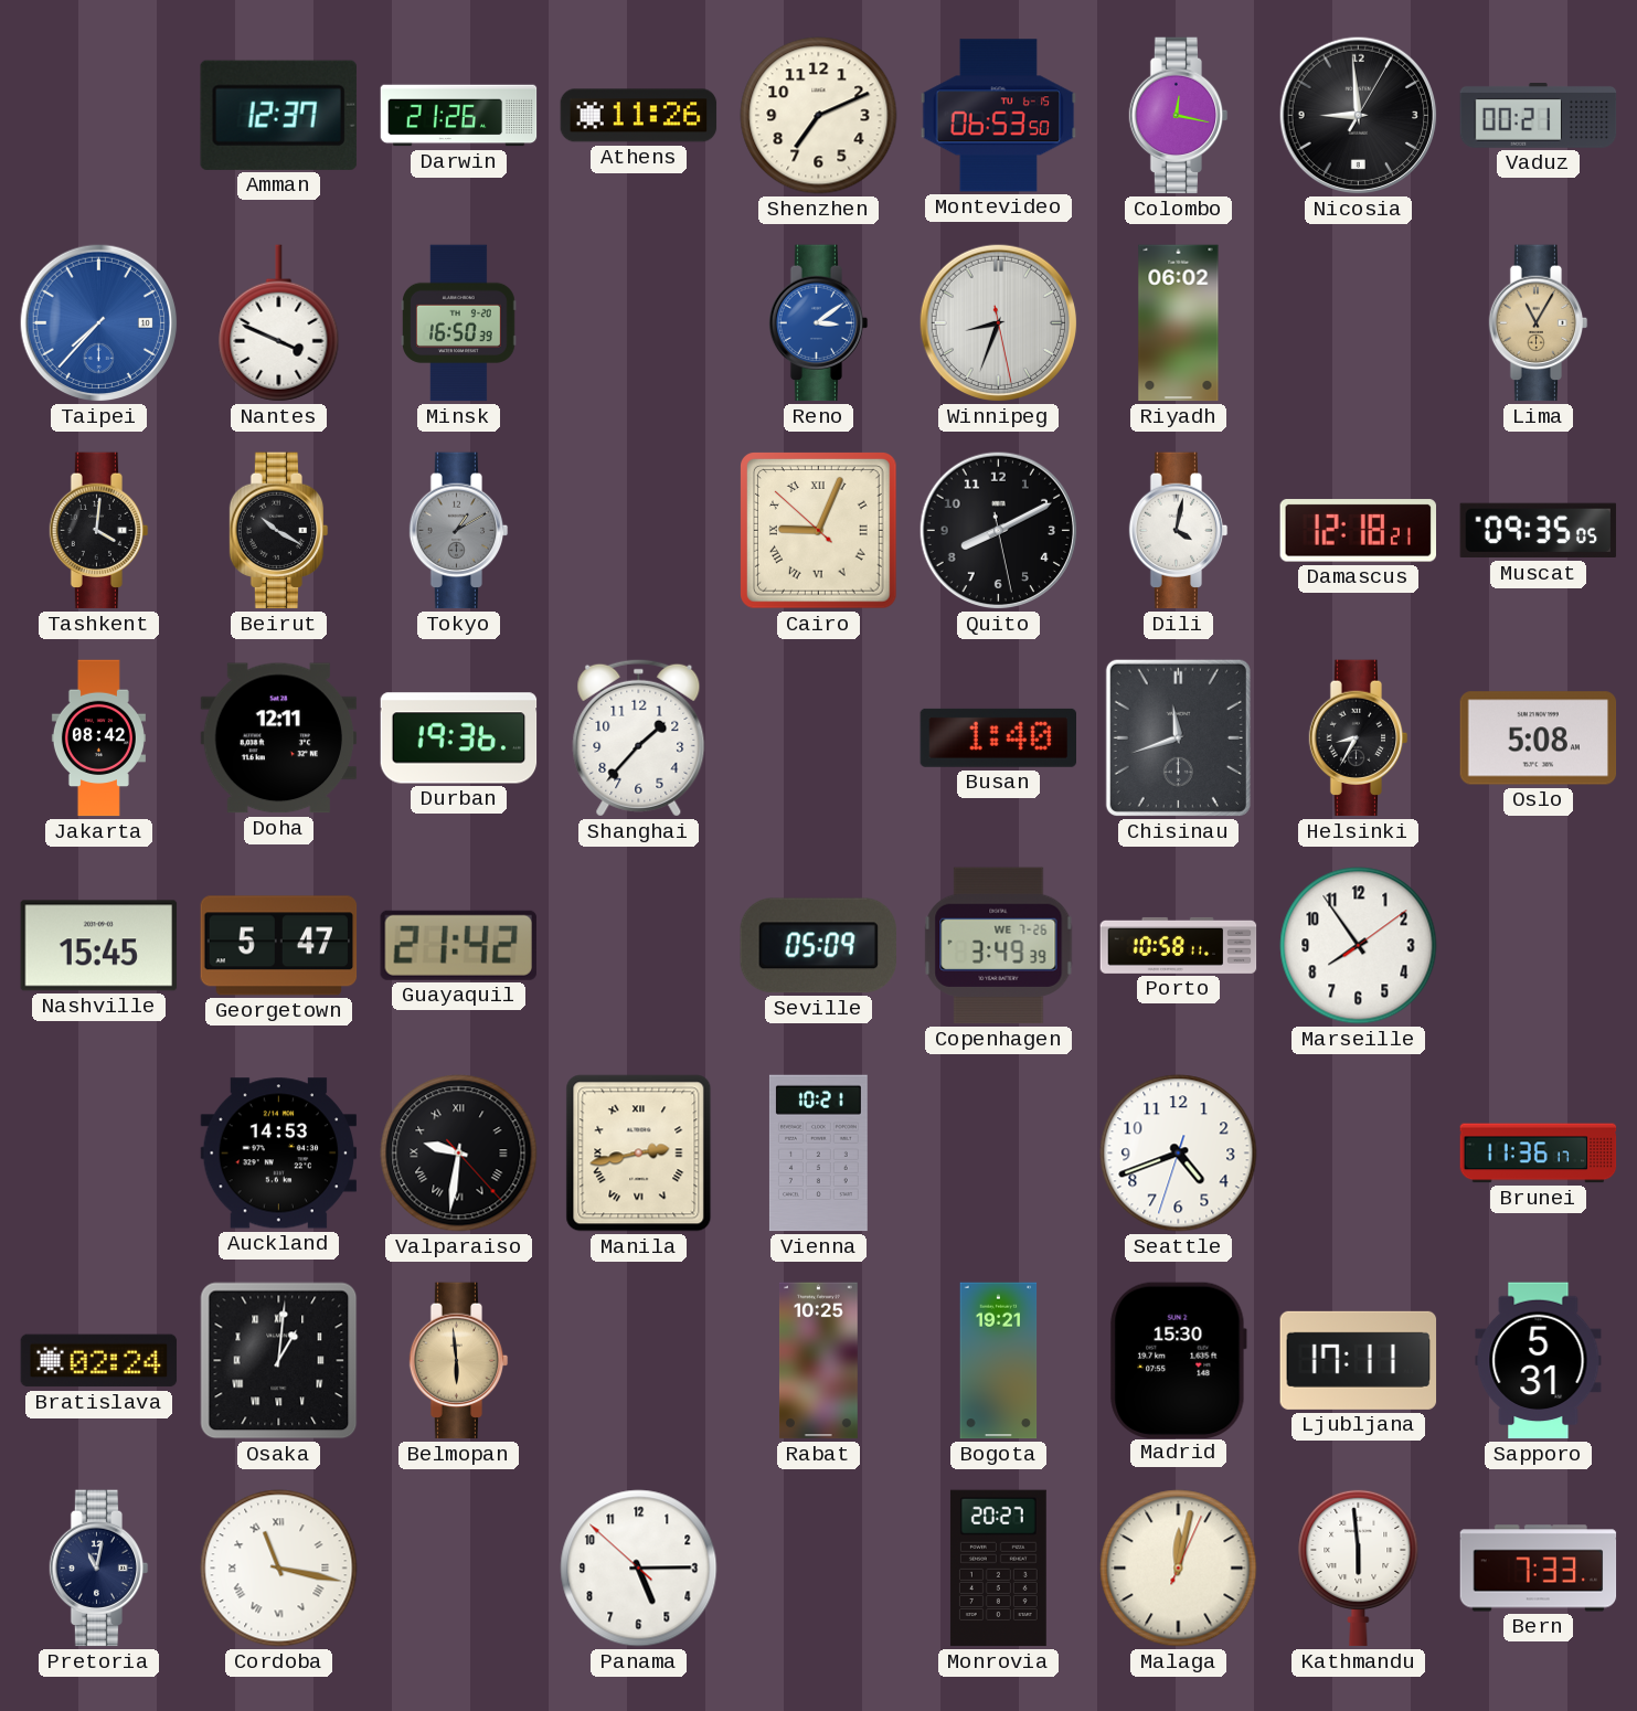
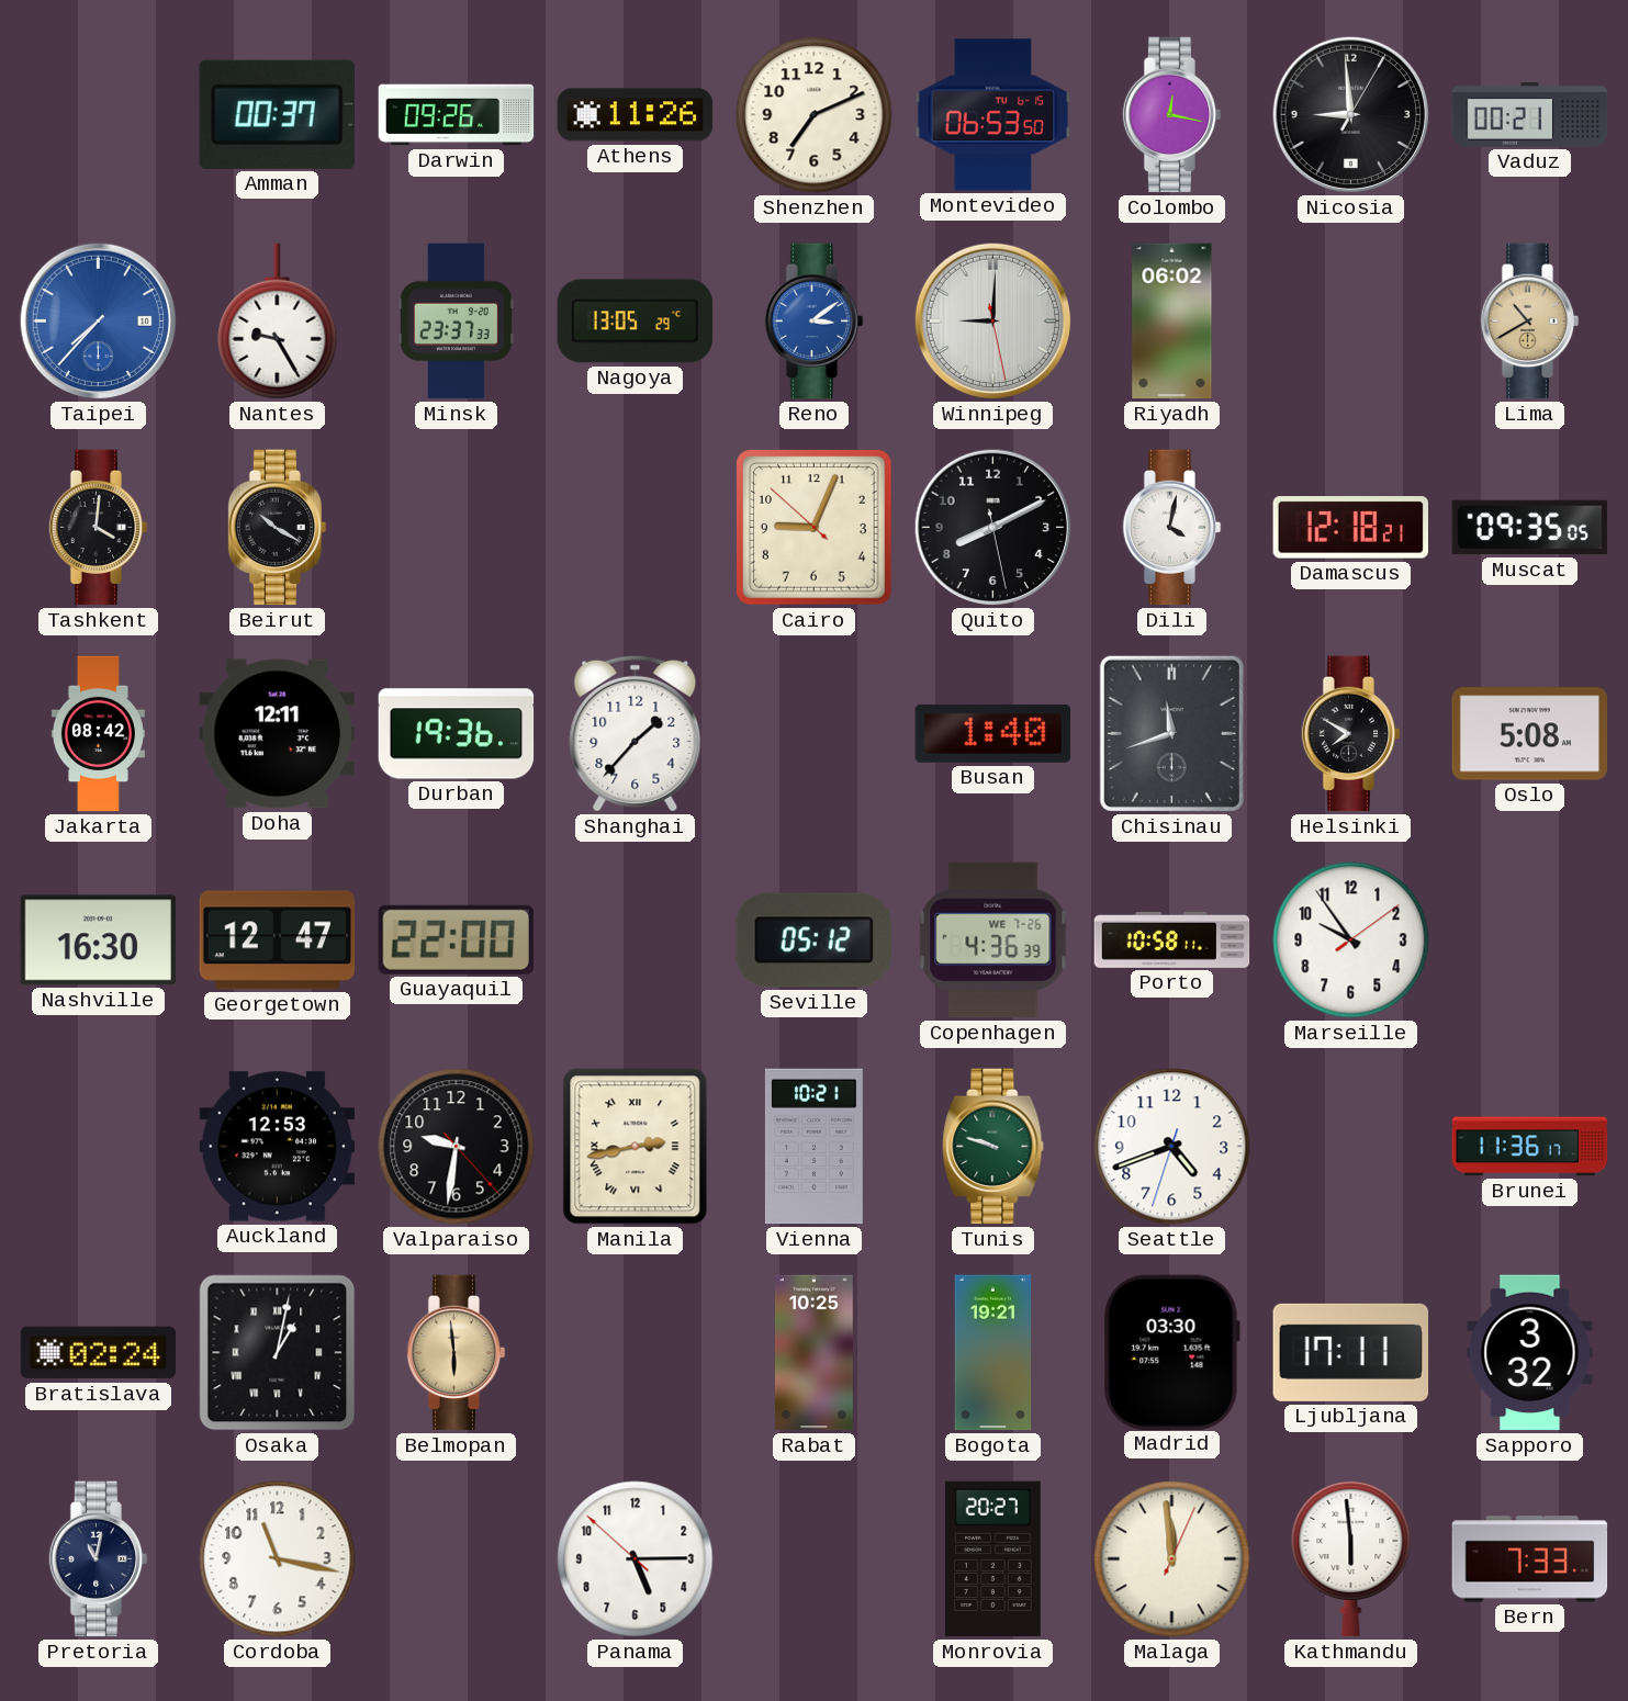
Amman: 12:37 -> 00:37 (277, 114)
Darwin: 21:26 -> 09:26 (457, 115)
Nantes: 3:49 -> 9:25 (278, 322)
Minsk: 16:50 -> 23:37 (457, 322)
Nagoya: none -> 13:05 (636, 322)
Winnipeg: 8:33 -> 9:00 (993, 322)
Lima: 11:05 -> 10:40 (1530, 322)
Tokyo: 1:10 -> none (459, 531)
Cairo numerals: Roman -> Arabic (815, 528)
Helsinki: 8:35 -> 7:50 (1351, 734)
Nashville: 15:45 -> 16:30 (99, 940)
Georgetown: 5:47 -> 12:47 (278, 940)
Guayaquil: 21:42 -> 22:00 (456, 939)
Seville: 05:09 -> 05:12 (813, 940)
Copenhagen: 3:49 -> 4:36 (993, 940)
Marseille: 7:54 -> 9:54 (1351, 940)
Auckland: 14:53 -> 12:53 (278, 1147)
Valparaiso numerals: Roman -> Arabic (457, 1147)
Tunis: none -> 9:48 (993, 1147)
Osaka: 1:01 -> 1:02 (278, 1353)
Madrid: 15:30 -> 03:30 (1171, 1352)
Sapporo: 5:31 -> 3:32 (1530, 1353)
Cordoba numerals: Roman -> Arabic (278, 1559)
Malaga: 12:02 -> 11:59 (1172, 1559)
